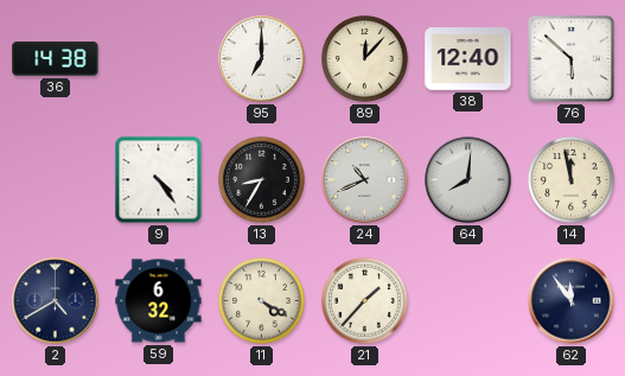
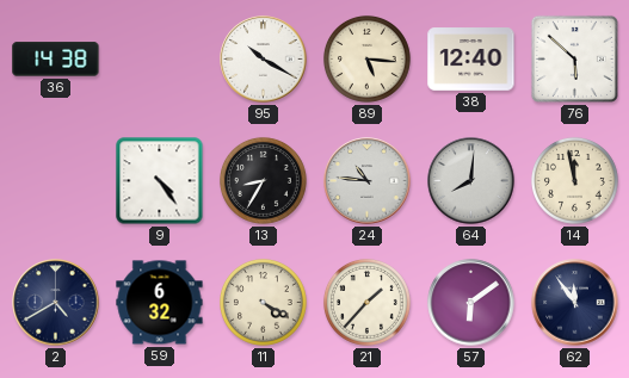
95: 7:00 -> 10:20 (264, 60)
89: 12:07 -> 5:16 (368, 60)
24: 10:41 -> 10:46 (368, 181)
57: none -> 6:09 (471, 303)
